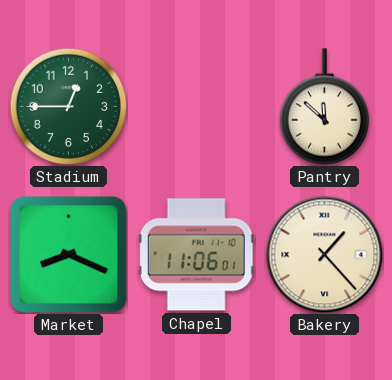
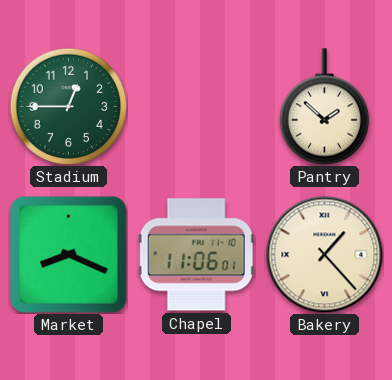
Pantry: 11:52 -> 1:52 (324, 107)
